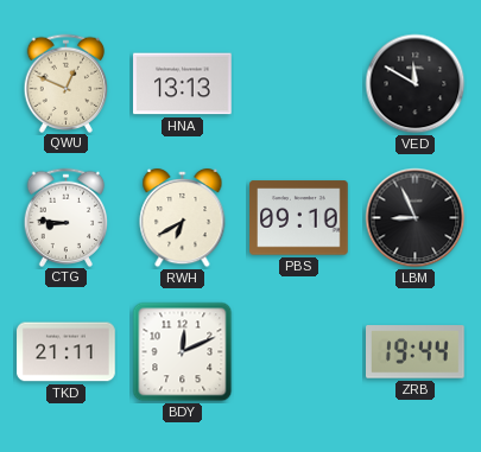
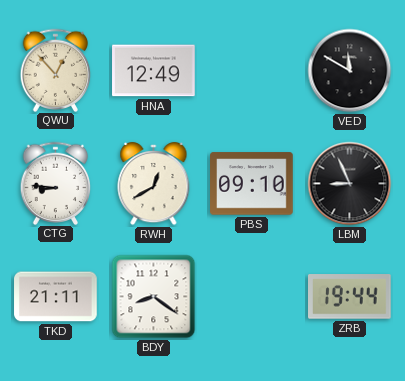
QWU: 12:49 -> 12:53 (56, 70)
HNA: 13:13 -> 12:49 (154, 71)
RWH: 6:40 -> 12:40 (154, 184)
BDY: 12:11 -> 8:21 (154, 297)
